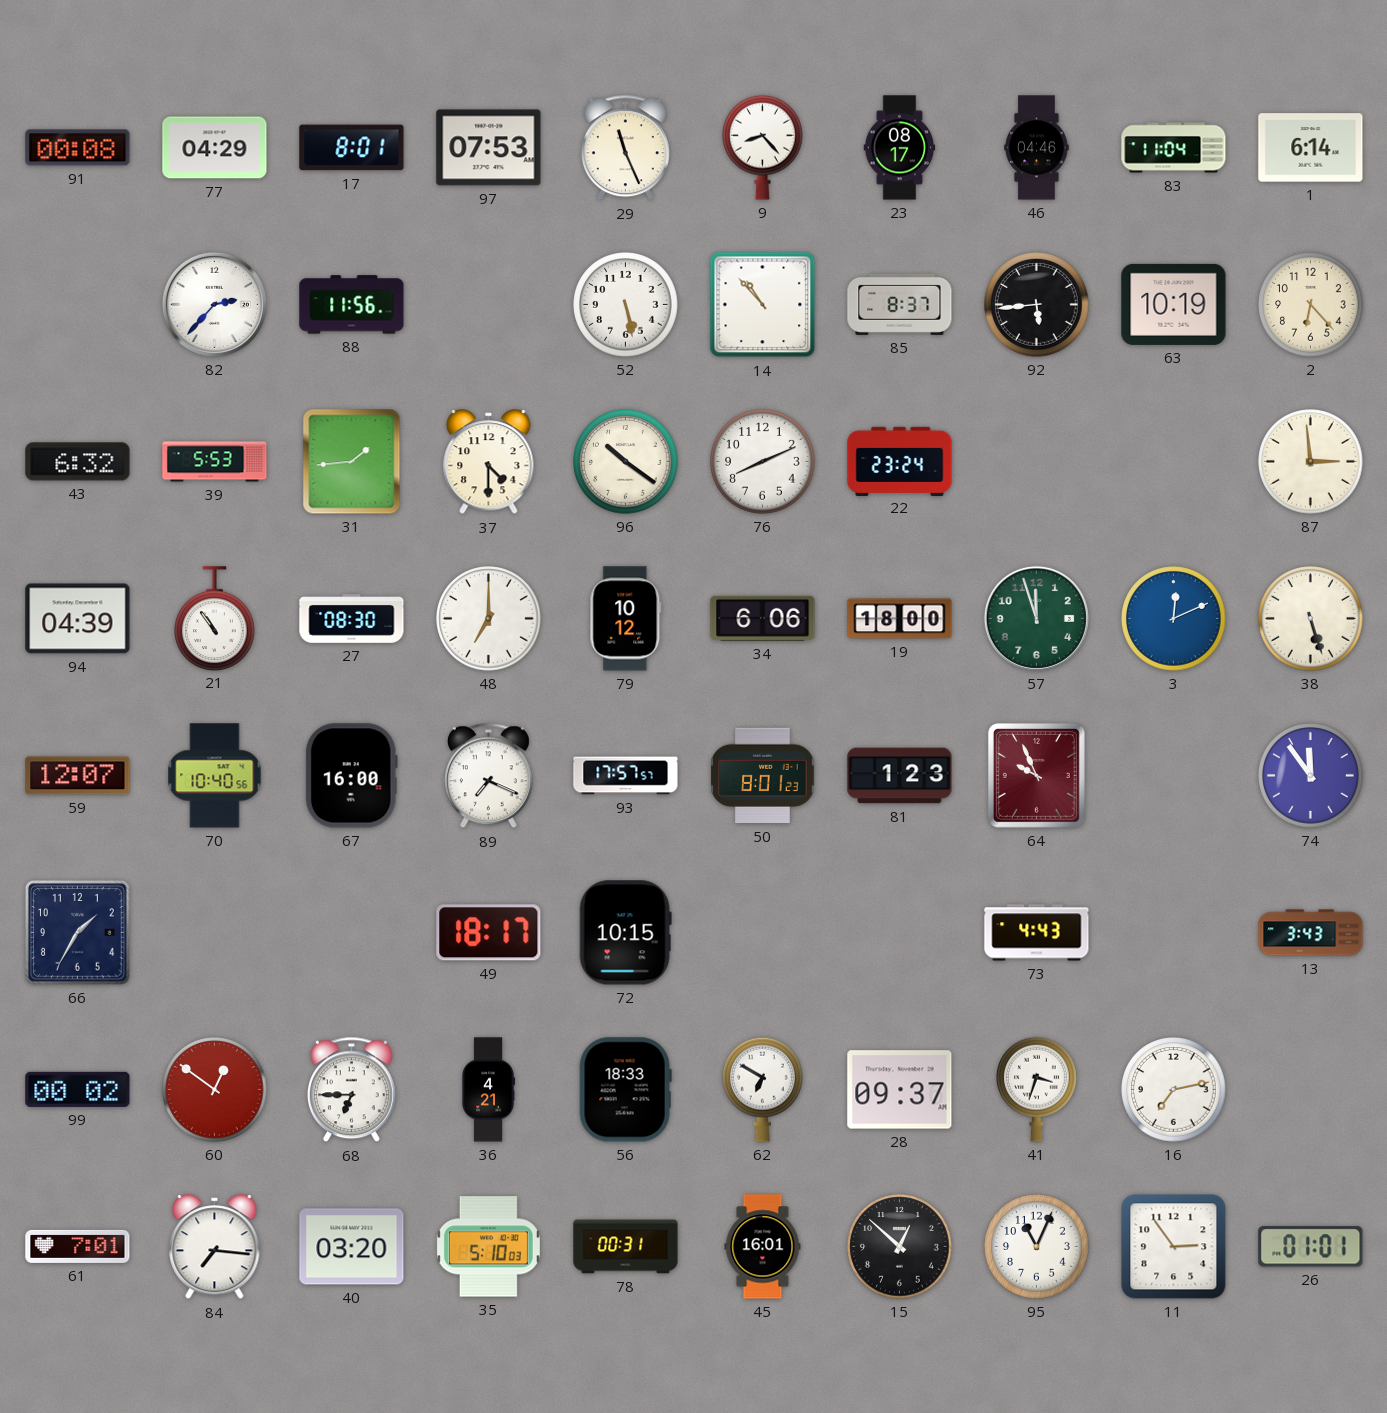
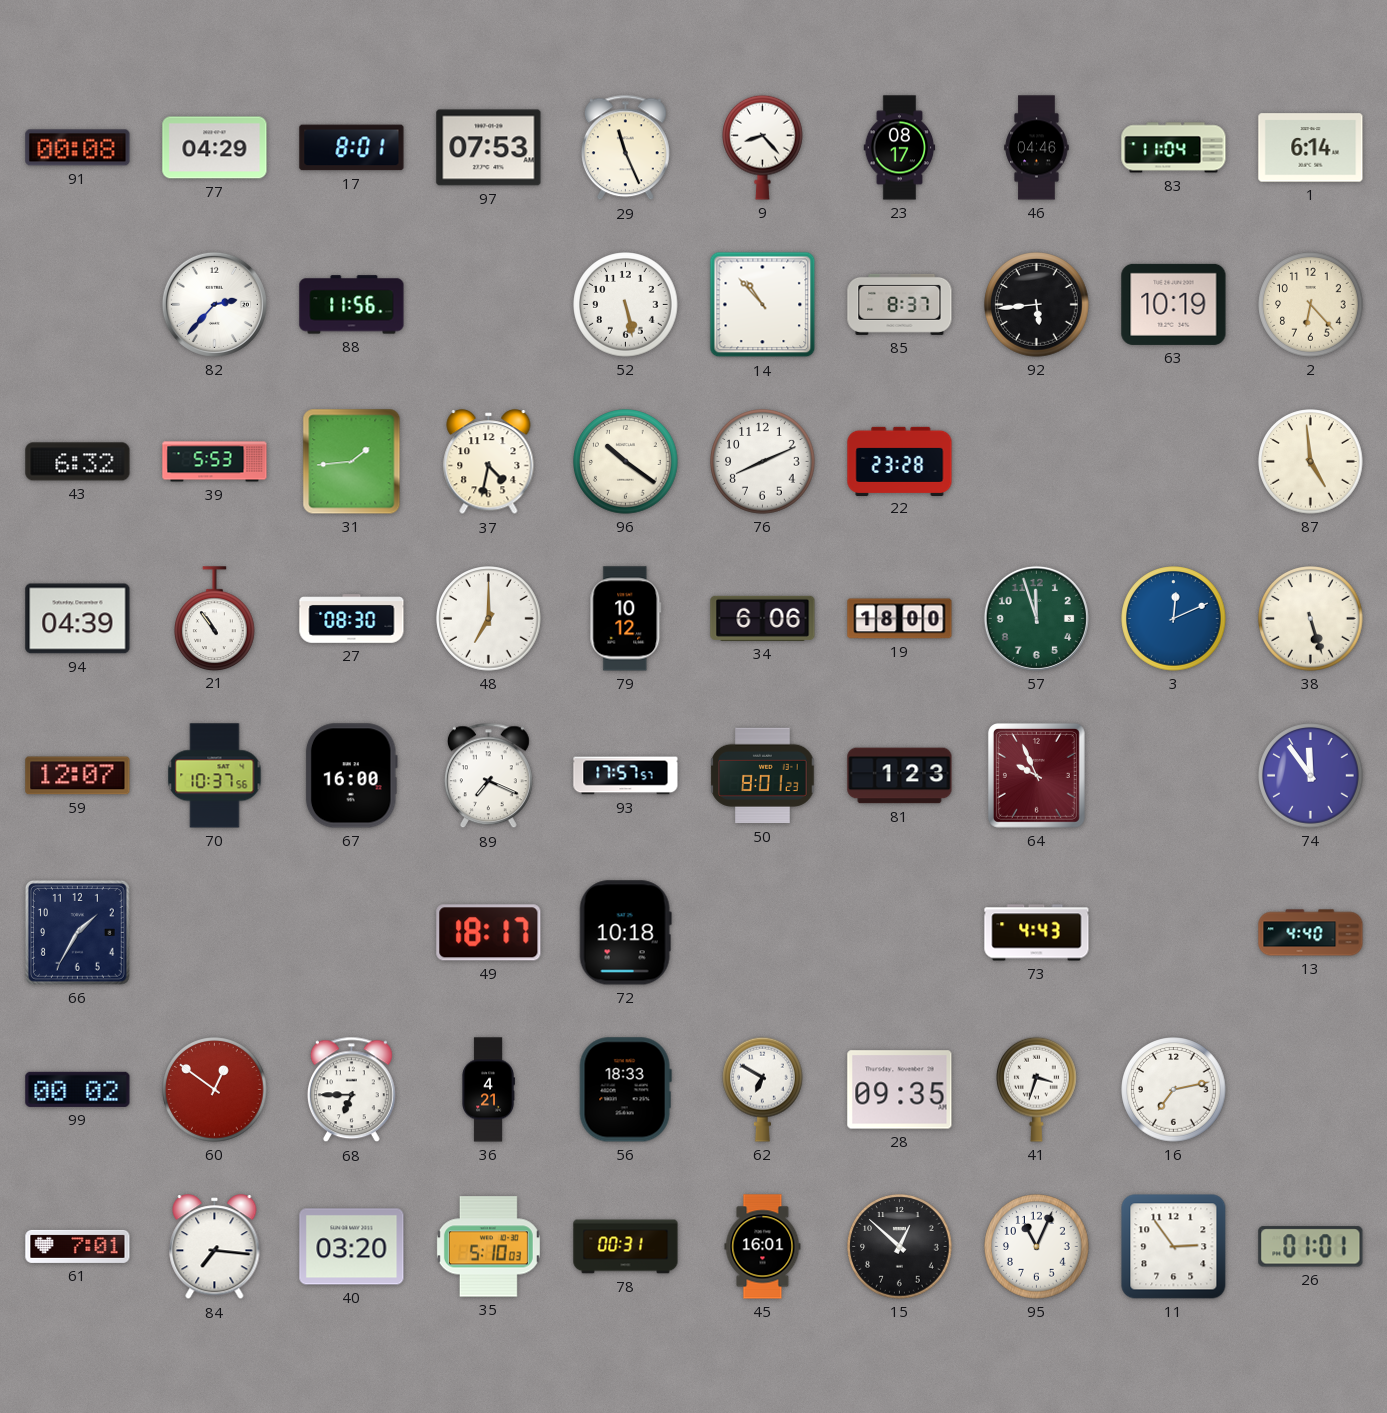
37: 4:30 -> 4:32 (489, 462)
22: 23:24 -> 23:28 (900, 461)
87: 2:59 -> 4:59 (1311, 462)
70: 10:40 -> 10:37 (215, 776)
72: 10:15 -> 10:18 (625, 933)
13: 3:43 -> 4:40 (1311, 933)
28: 09:37 -> 09:35 (900, 1090)
